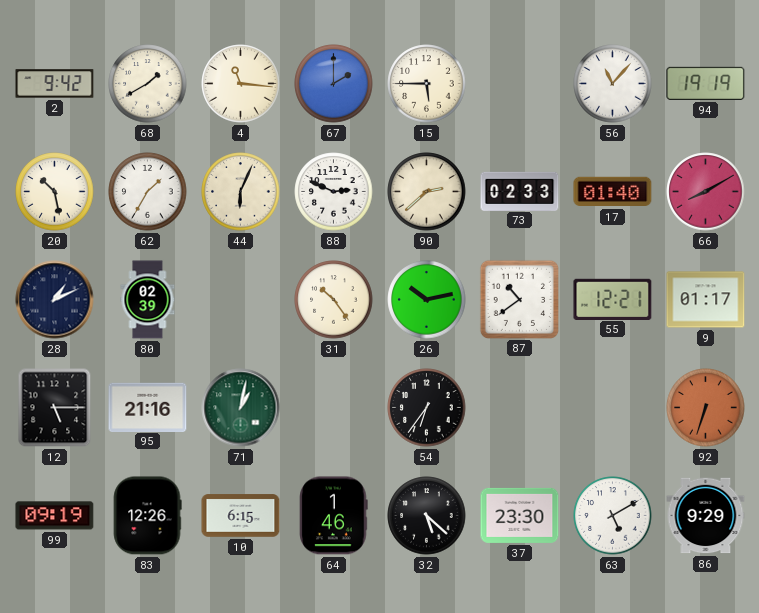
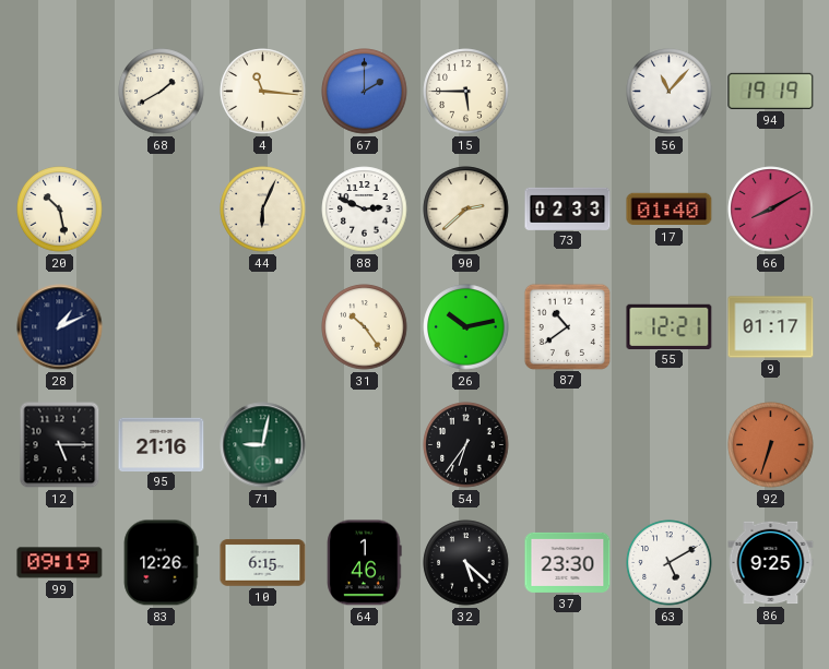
2: 9:42 -> none (55, 84)
62: 1:35 -> none (148, 192)
80: 02:39 -> none (148, 300)
71: 1:02 -> 9:02 (263, 445)
86: 9:29 -> 9:25 (771, 563)
